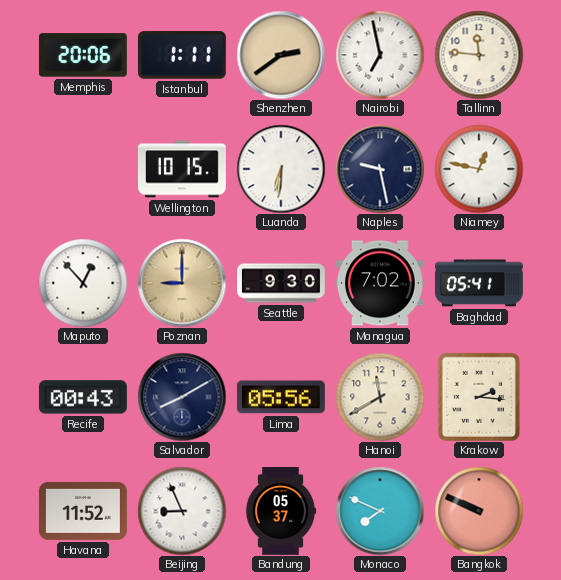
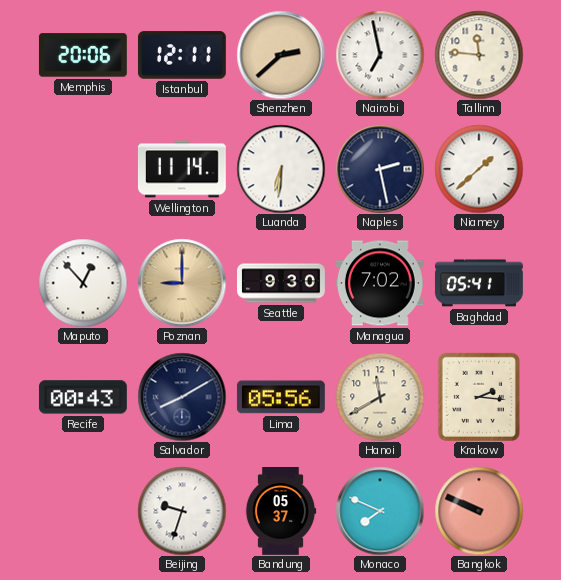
Istanbul: 1:11 -> 12:11 (182, 55)
Shenzhen: 2:39 -> 2:38 (281, 55)
Wellington: 10:15 -> 11:14 (182, 169)
Naples: 9:28 -> 2:28 (380, 169)
Niamey: 12:47 -> 1:38 (479, 169)
Havana: 11:52 -> none (83, 511)
Beijing: 8:56 -> 9:33 (182, 511)
